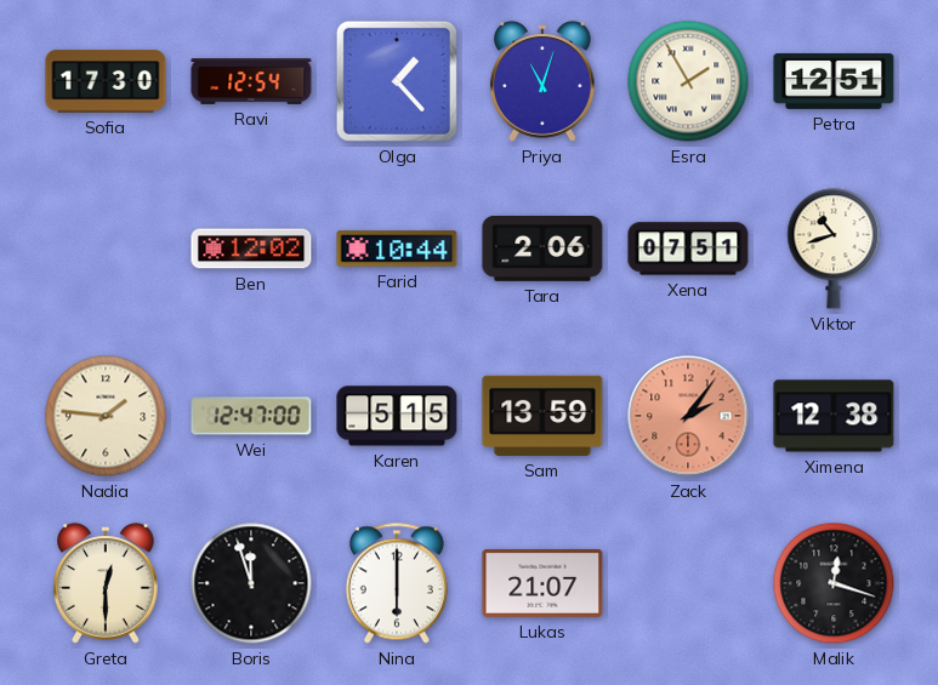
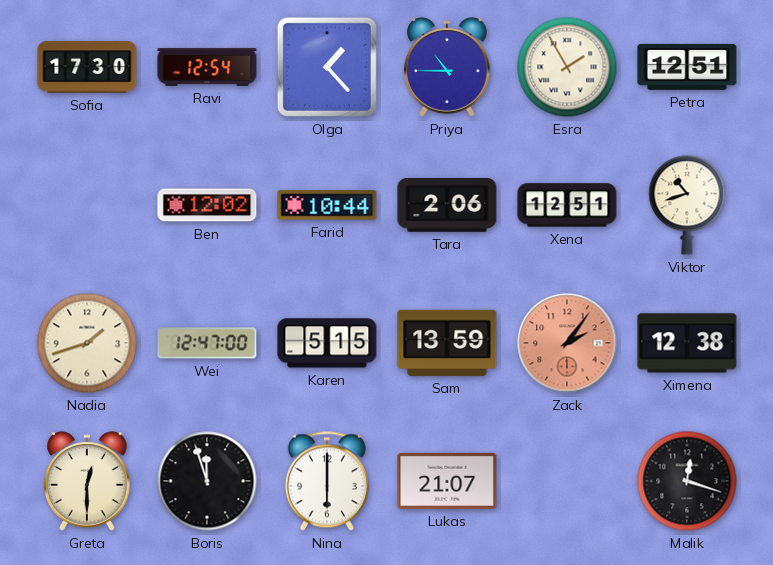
Priya: 11:03 -> 10:45 (447, 67)
Xena: 07:51 -> 12:51 (567, 205)
Nadia: 1:46 -> 1:42 (87, 343)
